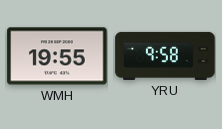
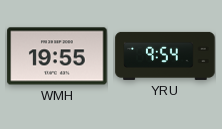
YRU: 9:58 -> 9:54 (165, 56)
